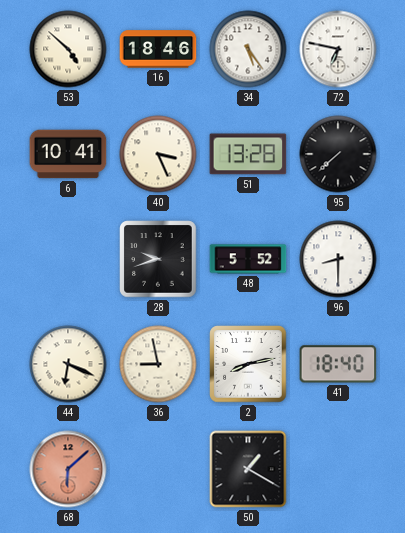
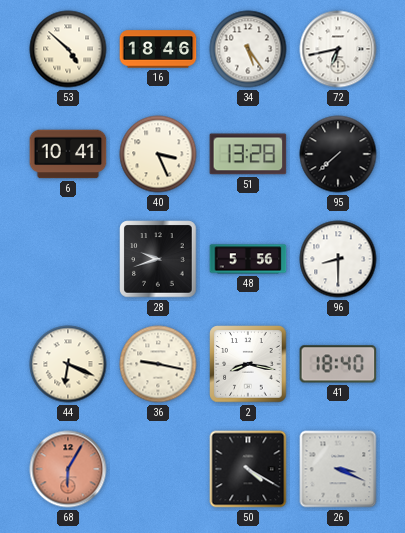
72: 6:47 -> 6:43 (338, 49)
48: 5:52 -> 5:56 (248, 259)
36: 8:58 -> 9:17 (158, 364)
2: 8:13 -> 8:17 (248, 364)
68: 6:08 -> 6:05 (68, 469)
50: 1:20 -> 4:20 (248, 469)
26: none -> 3:19 (338, 469)
